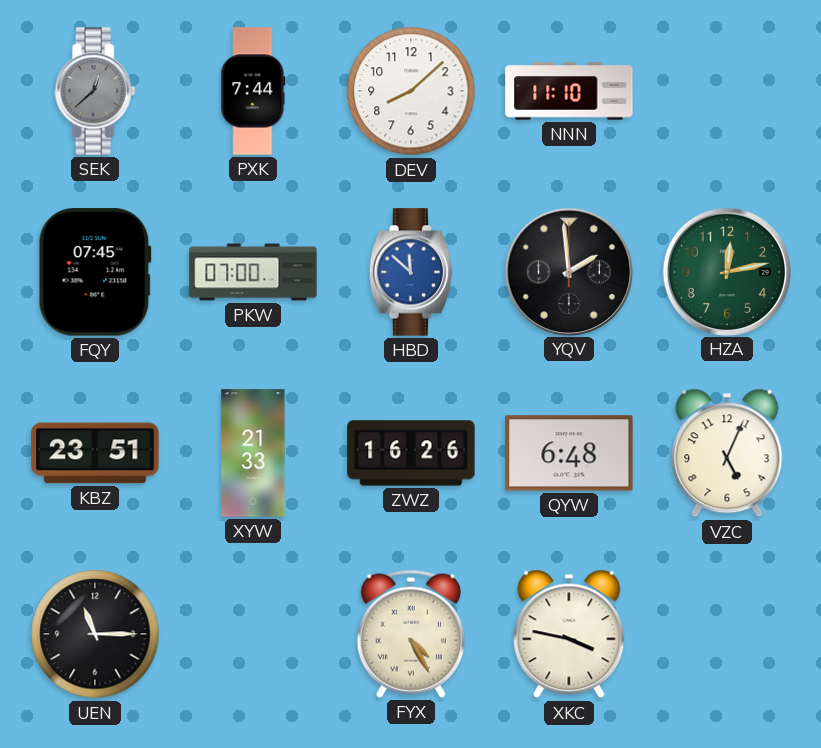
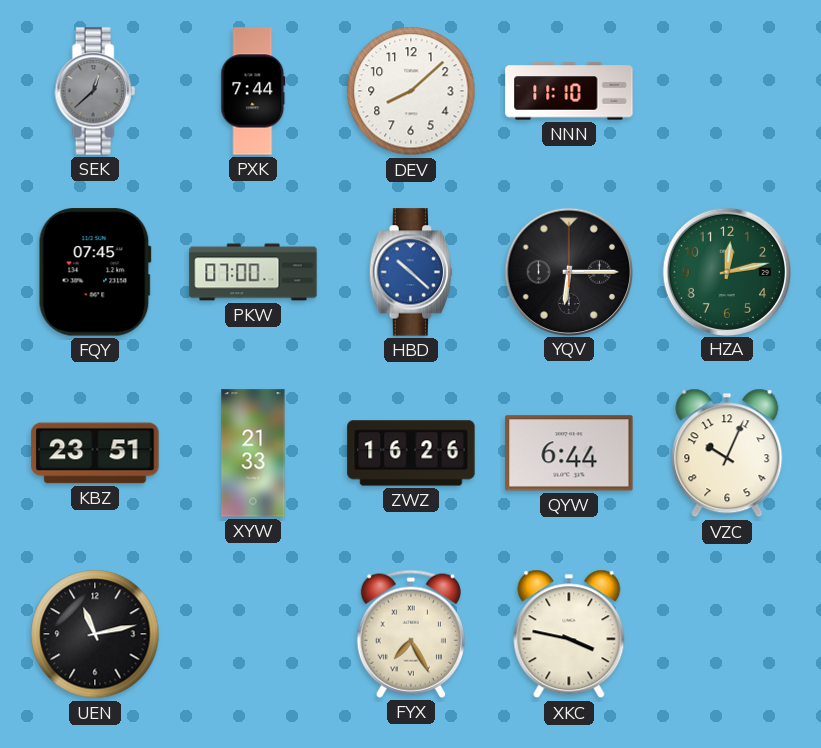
HBD: 11:52 -> 10:22 (411, 272)
YQV: 1:59 -> 6:15 (568, 271)
QYW: 6:48 -> 6:44 (569, 453)
VZC: 5:04 -> 10:04 (727, 453)
UEN: 11:15 -> 11:13 (95, 634)
FYX: 4:25 -> 7:25 (411, 634)
